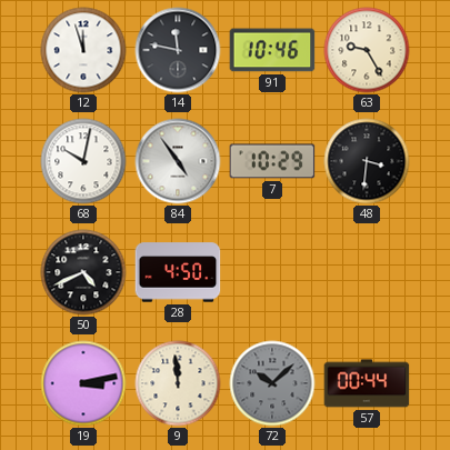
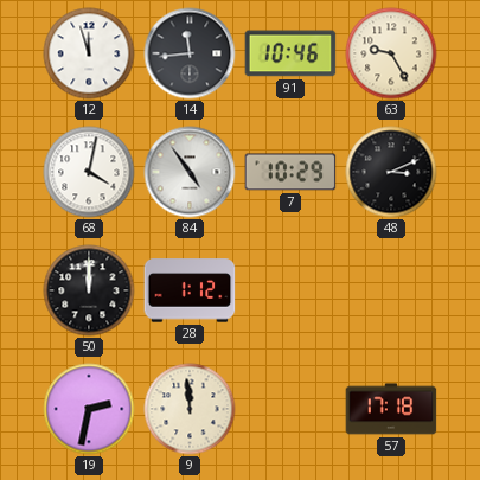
14: 11:47 -> 11:44 (190, 53)
68: 10:02 -> 4:02 (89, 172)
48: 3:31 -> 3:11 (391, 172)
50: 4:41 -> 12:00 (89, 290)
28: 4:50 -> 1:12 (190, 290)
19: 3:13 -> 2:32 (89, 409)
72: 10:08 -> none (272, 383)
57: 00:44 -> 17:18 (391, 409)
